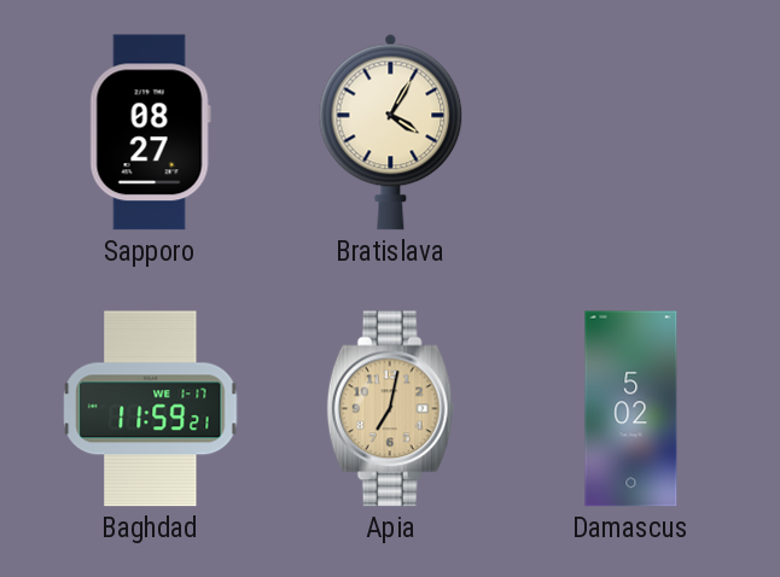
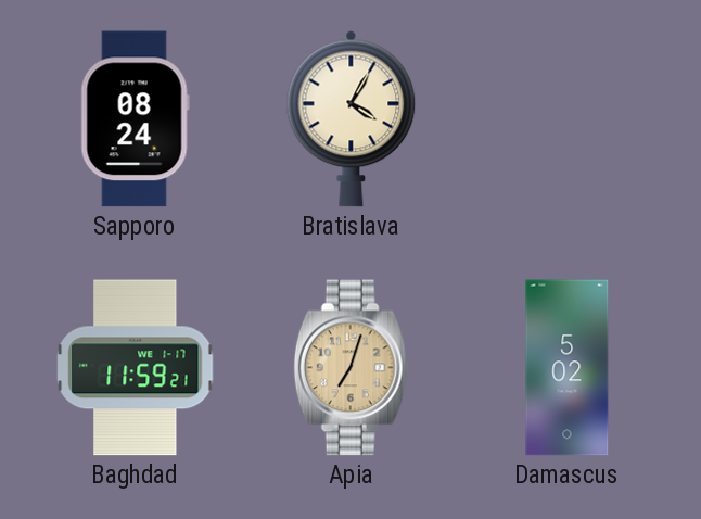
Sapporo: 08:27 -> 08:24 (135, 119)
Apia: 7:02 -> 7:03 (352, 368)
